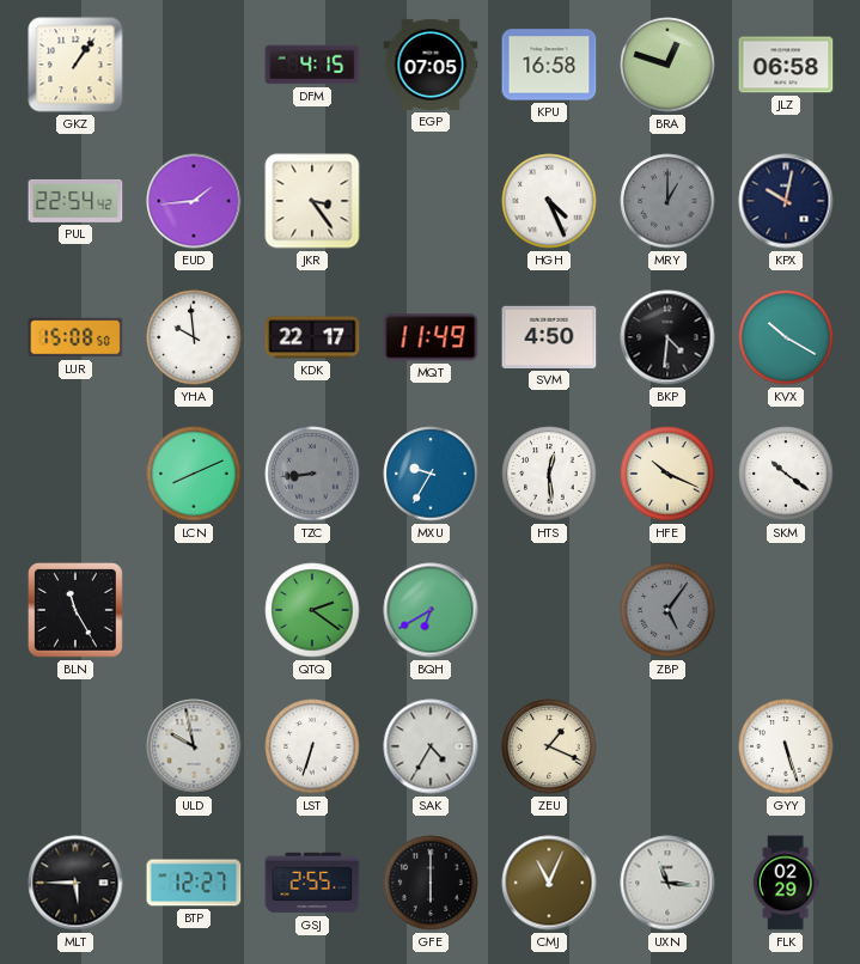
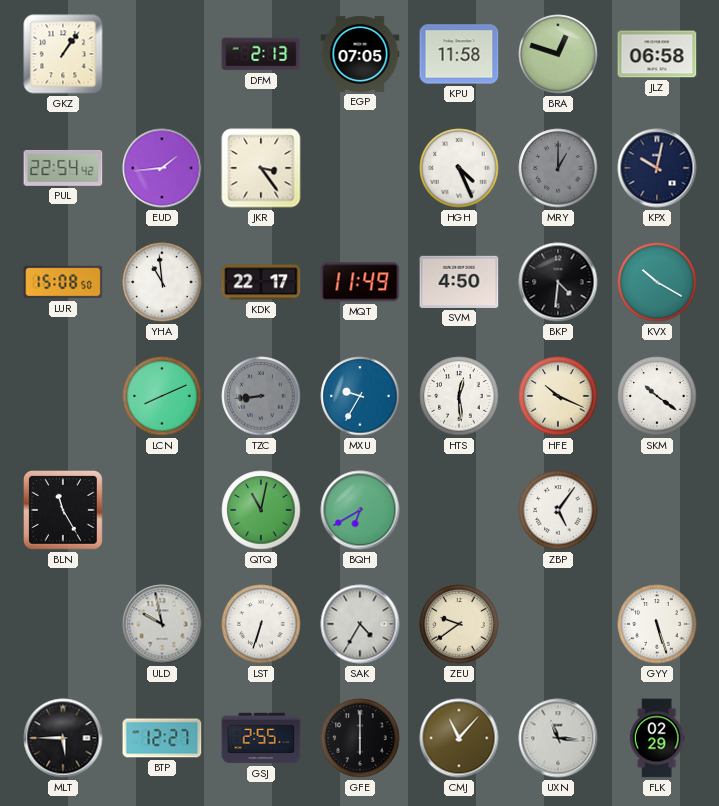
DFM: 4:15 -> 2:13 (261, 54)
KPU: 16:58 -> 11:58 (459, 54)
YHA: 9:59 -> 10:59 (162, 282)
QTQ: 2:21 -> 11:02 (261, 510)
ZBP dial: grey -> white (558, 510)
ZEU: 1:19 -> 9:39 (459, 624)
CMJ: 11:04 -> 11:07 (459, 738)
